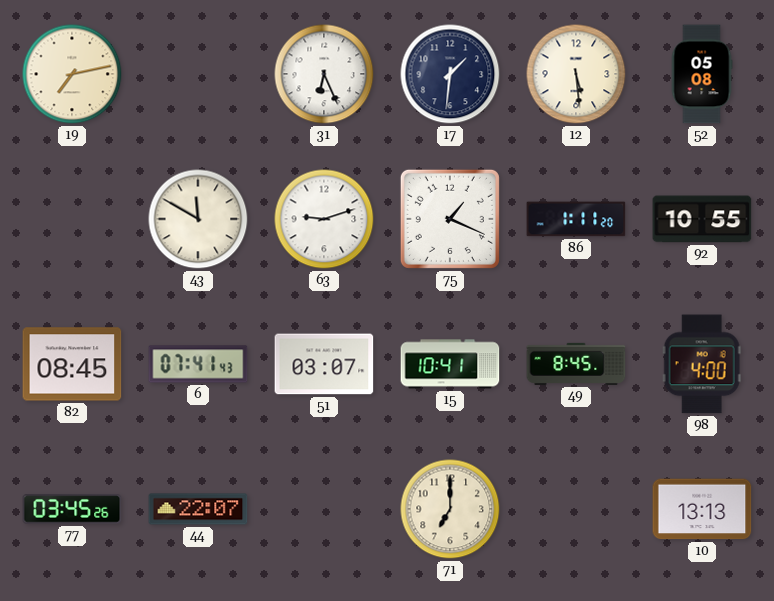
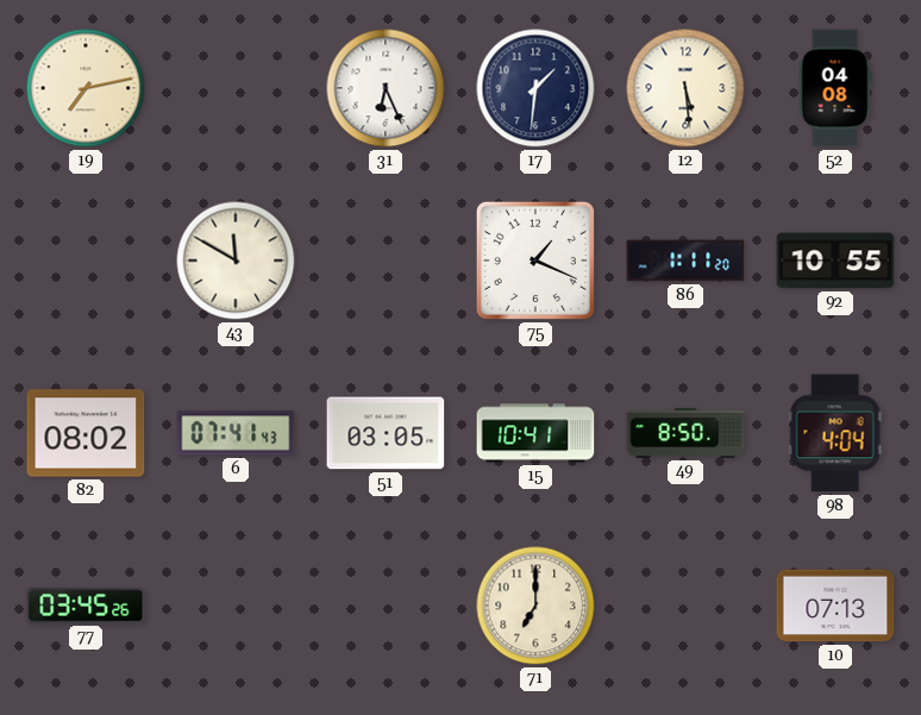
52: 05:08 -> 04:08 (835, 88)
63: 9:12 -> none (324, 219)
82: 08:45 -> 08:02 (86, 433)
51: 03:07 -> 03:05 (386, 433)
49: 8:45 -> 8:50 (685, 433)
98: 4:00 -> 4:04 (835, 433)
44: 22:07 -> none (198, 509)
10: 13:13 -> 07:13 (835, 606)
